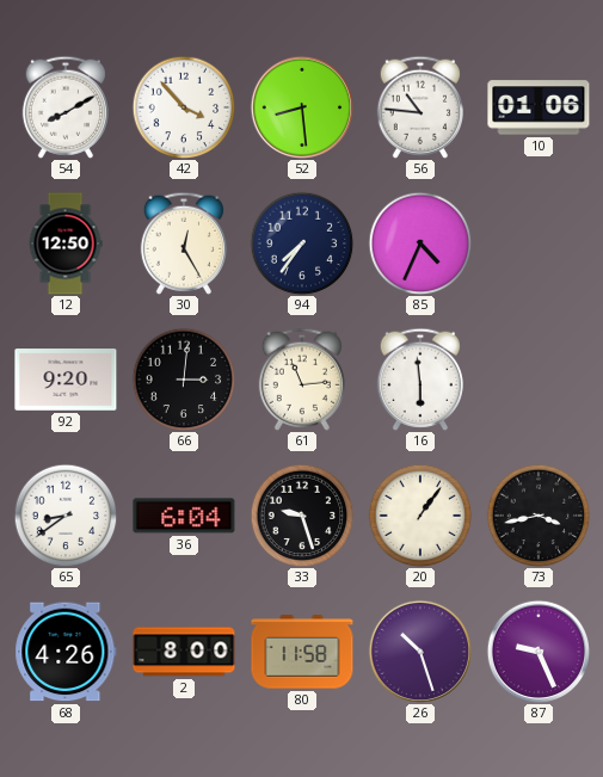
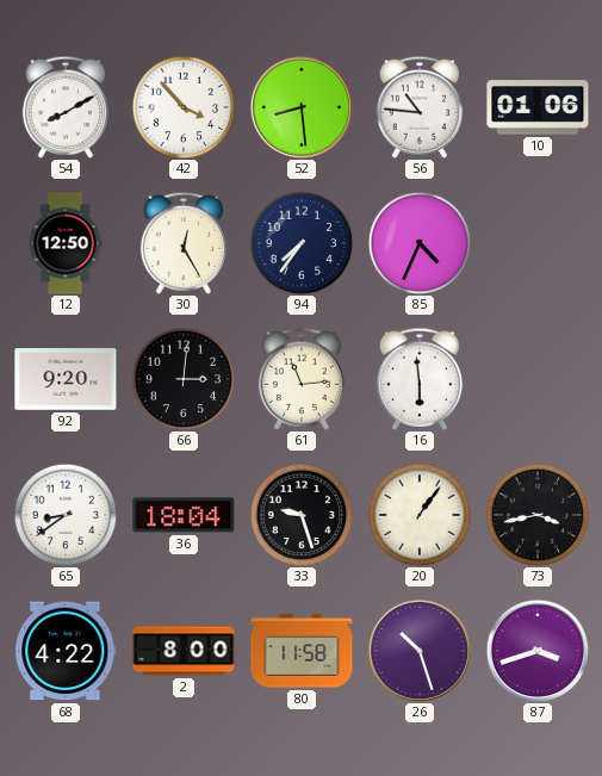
36: 6:04 -> 18:04 (184, 515)
68: 4:26 -> 4:22 (66, 651)
87: 9:26 -> 3:42 (536, 650)
